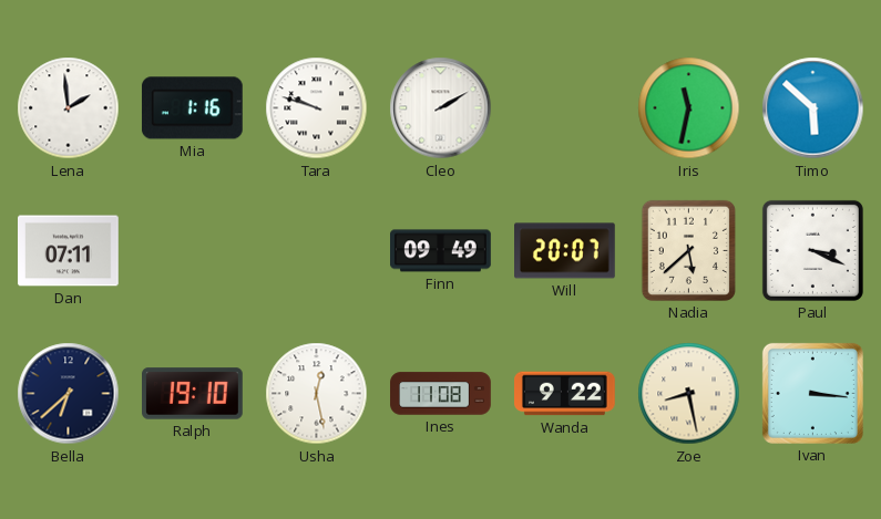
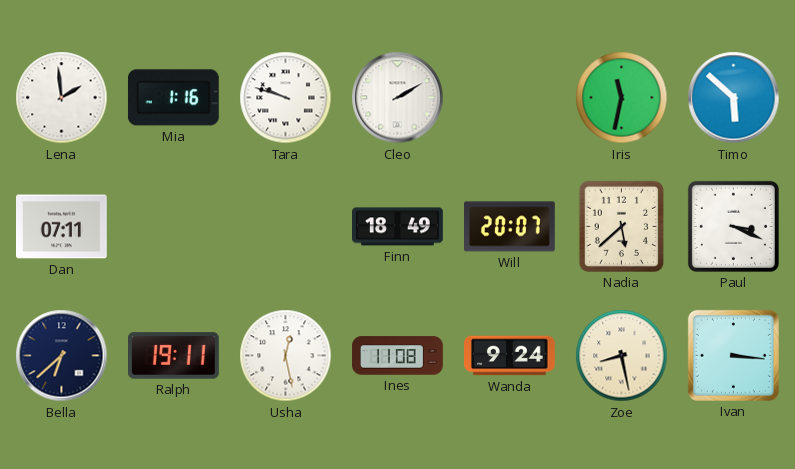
Finn: 09:49 -> 18:49 (398, 227)
Ralph: 19:10 -> 19:11 (174, 356)
Wanda: 9:22 -> 9:24 (510, 356)
